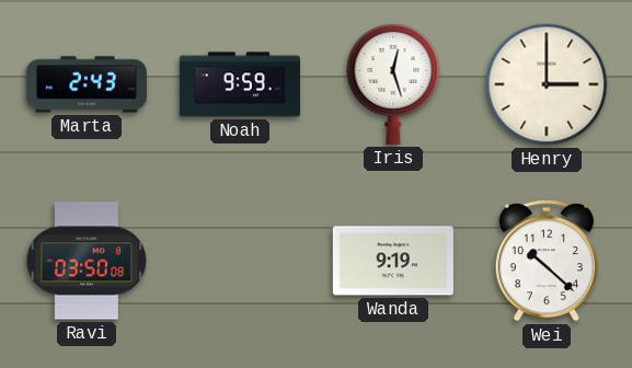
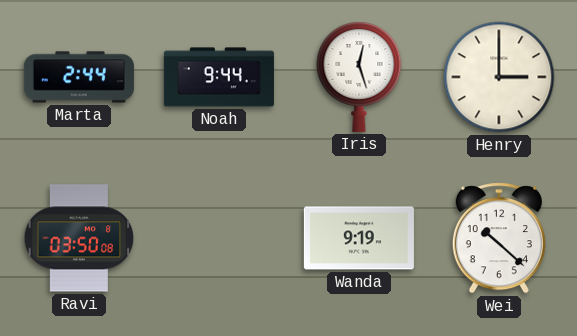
Marta: 2:43 -> 2:44 (79, 77)
Noah: 9:59 -> 9:44 (219, 77)
